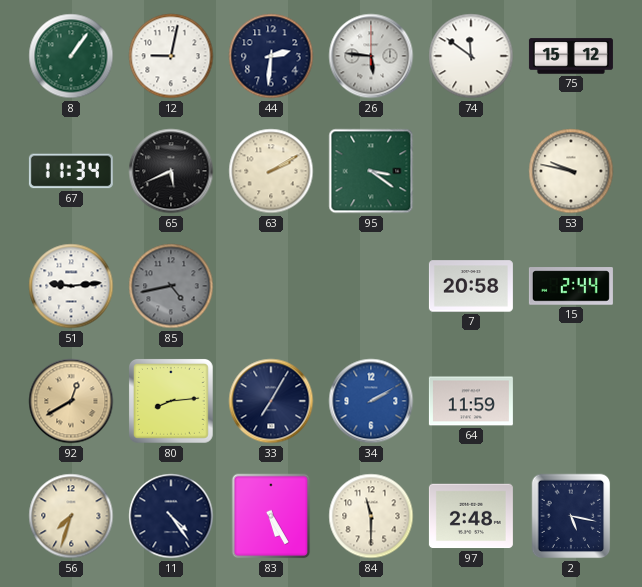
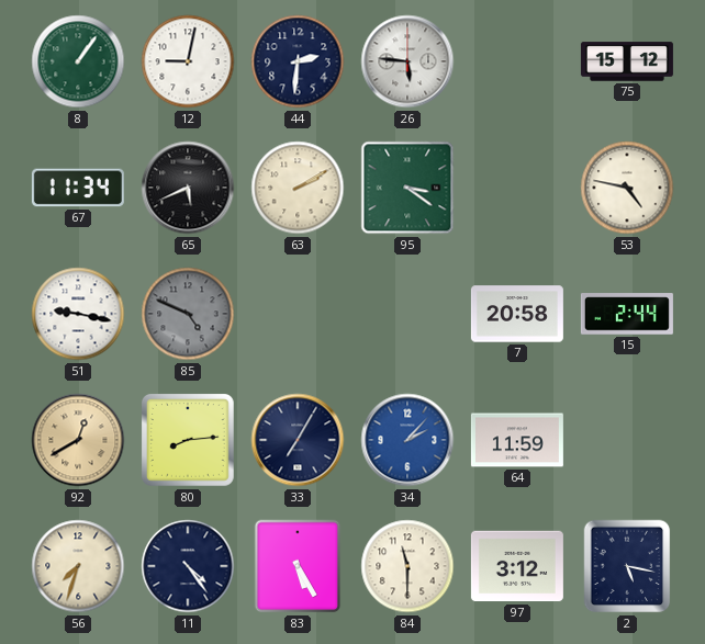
74: 11:51 -> none (471, 56)
53: 9:47 -> 4:47 (627, 188)
51: 9:14 -> 9:17 (78, 314)
85: 4:43 -> 4:49 (188, 314)
34: 2:10 -> 2:07 (407, 440)
97: 2:48 -> 3:12 (517, 566)
